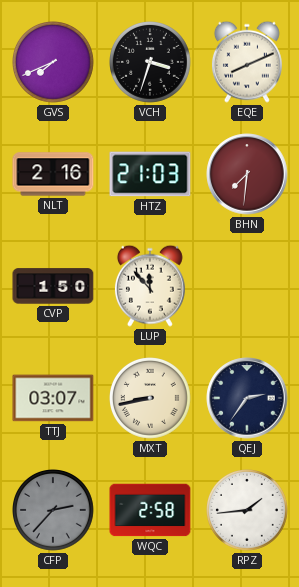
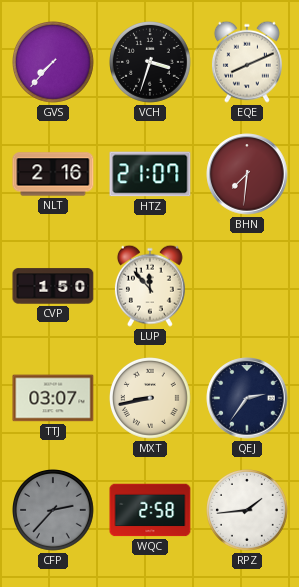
GVS: 7:41 -> 7:37 (54, 63)
HTZ: 21:03 -> 21:07 (150, 174)
